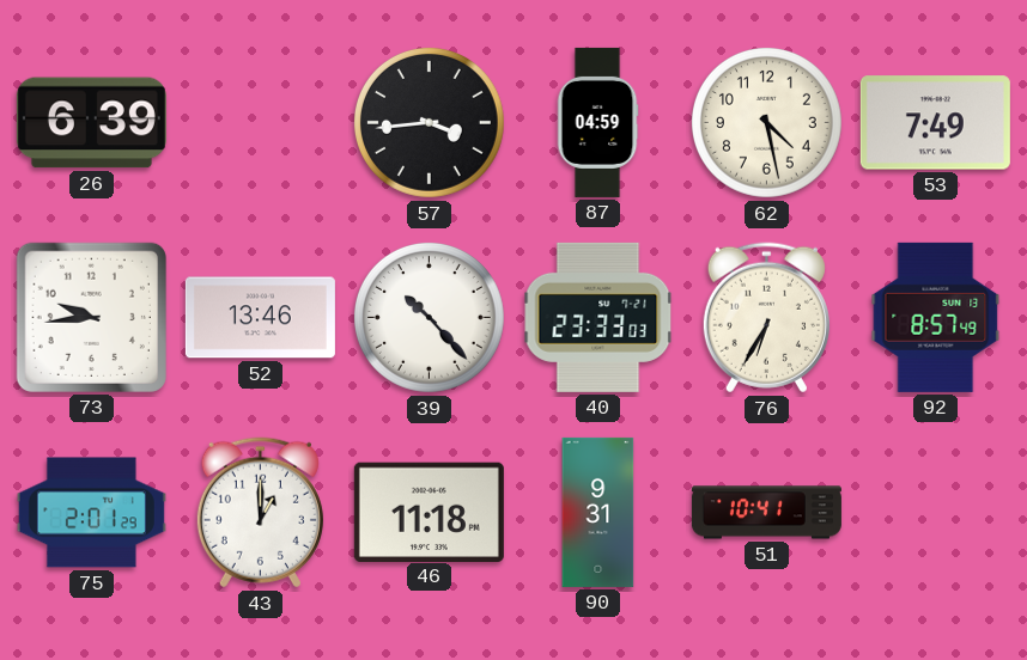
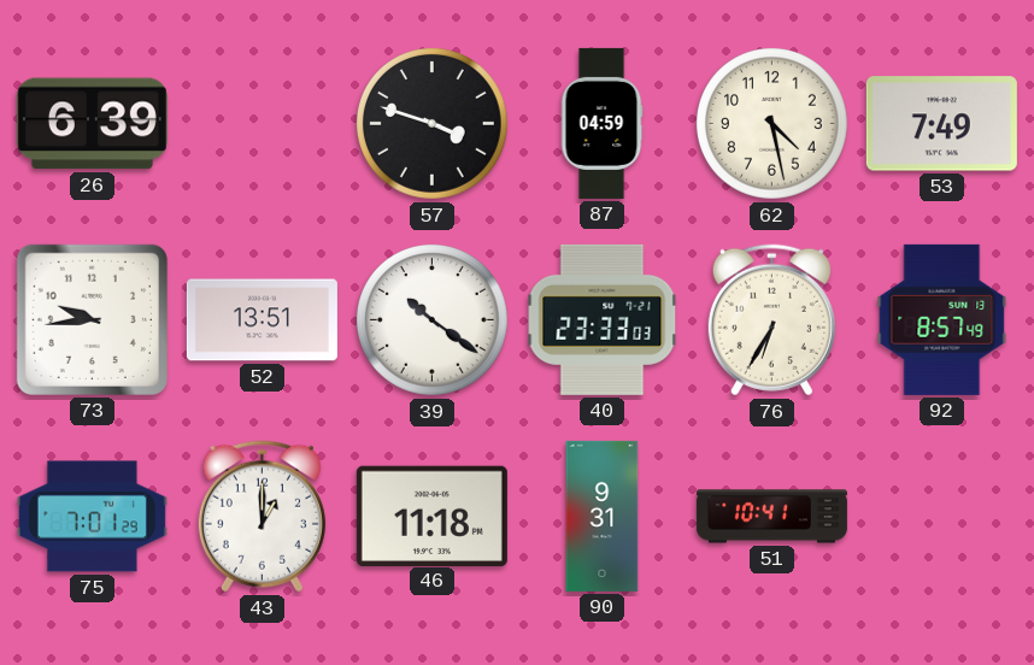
57: 3:44 -> 3:48 (431, 123)
52: 13:46 -> 13:51 (262, 320)
39: 10:23 -> 10:21 (431, 319)
75: 2:01 -> 7:01 (92, 517)
